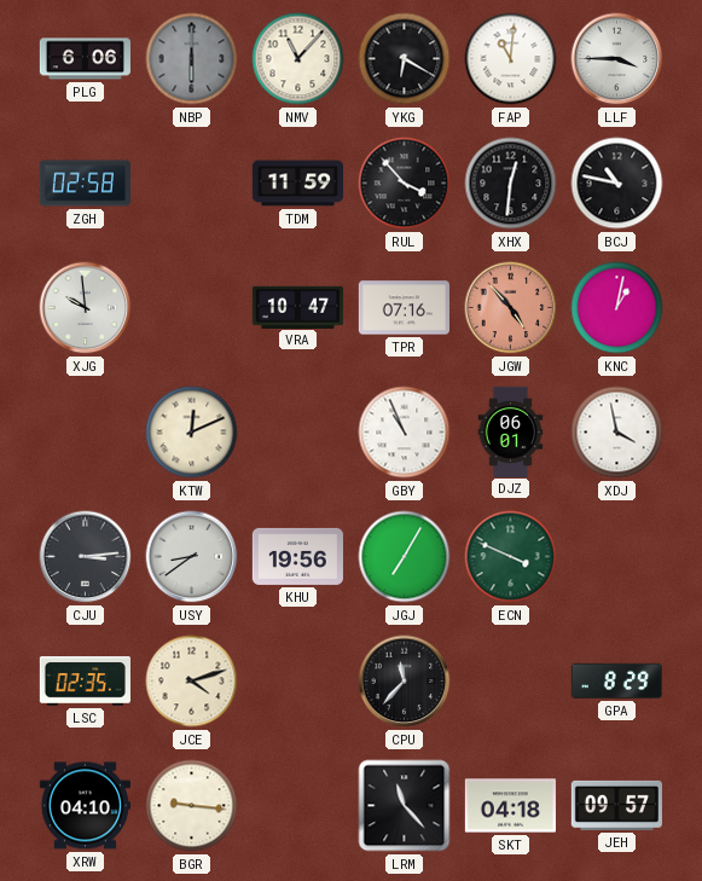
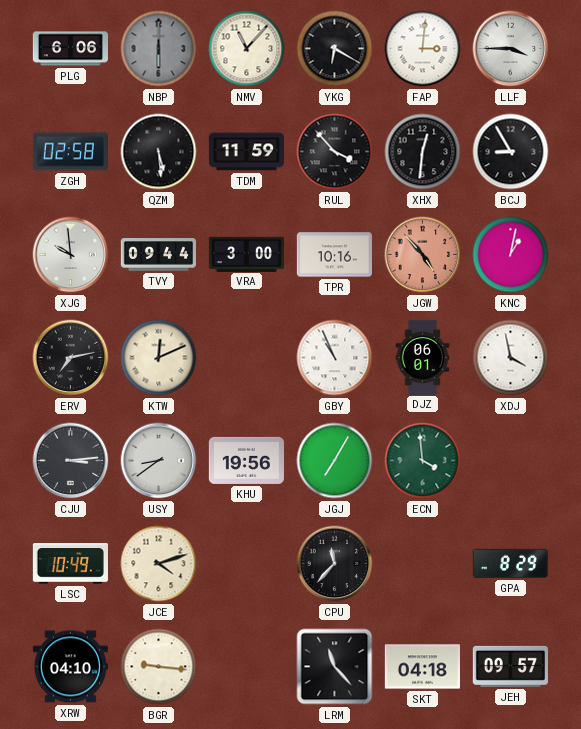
FAP: 11:01 -> 3:01 (423, 49)
QZM: none -> 5:29 (159, 152)
BCJ: 10:47 -> 8:55 (511, 152)
TVY: none -> 09:44 (158, 255)
VRA: 10:47 -> 3:00 (246, 254)
TPR: 07:16 -> 10:16 (334, 255)
ERV: none -> 7:13 (71, 358)
ECN: 3:49 -> 3:59 (423, 461)
LSC: 02:35 -> 10:49 (70, 564)
